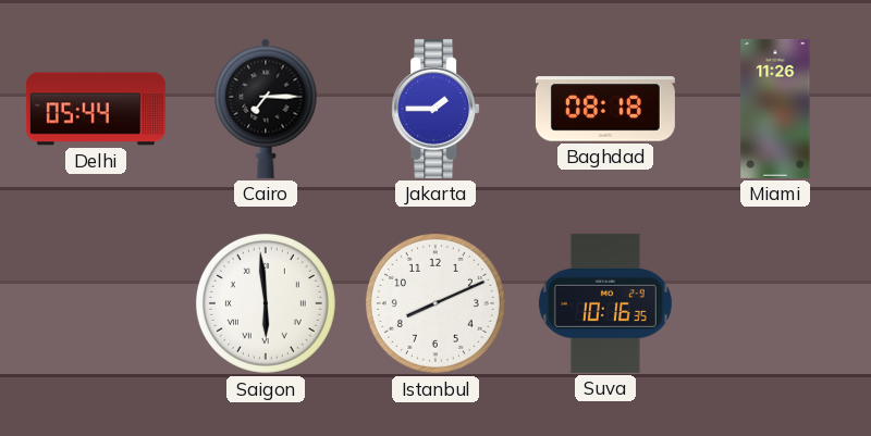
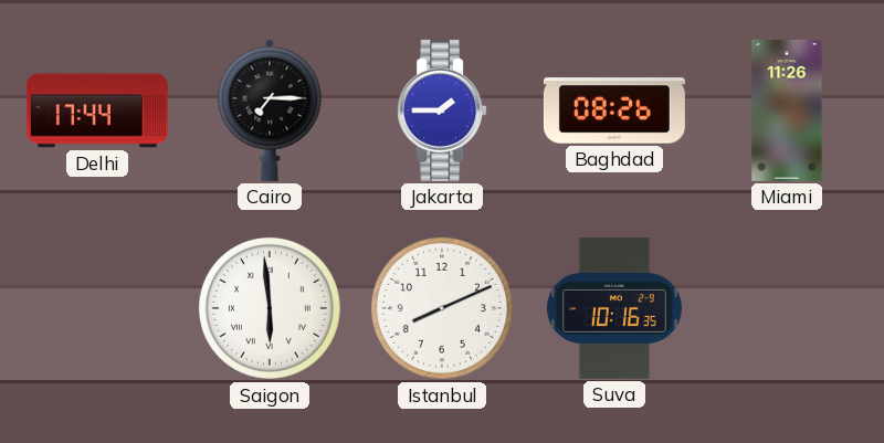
Delhi: 05:44 -> 17:44 (97, 110)
Baghdad: 08:18 -> 08:26 (614, 110)
